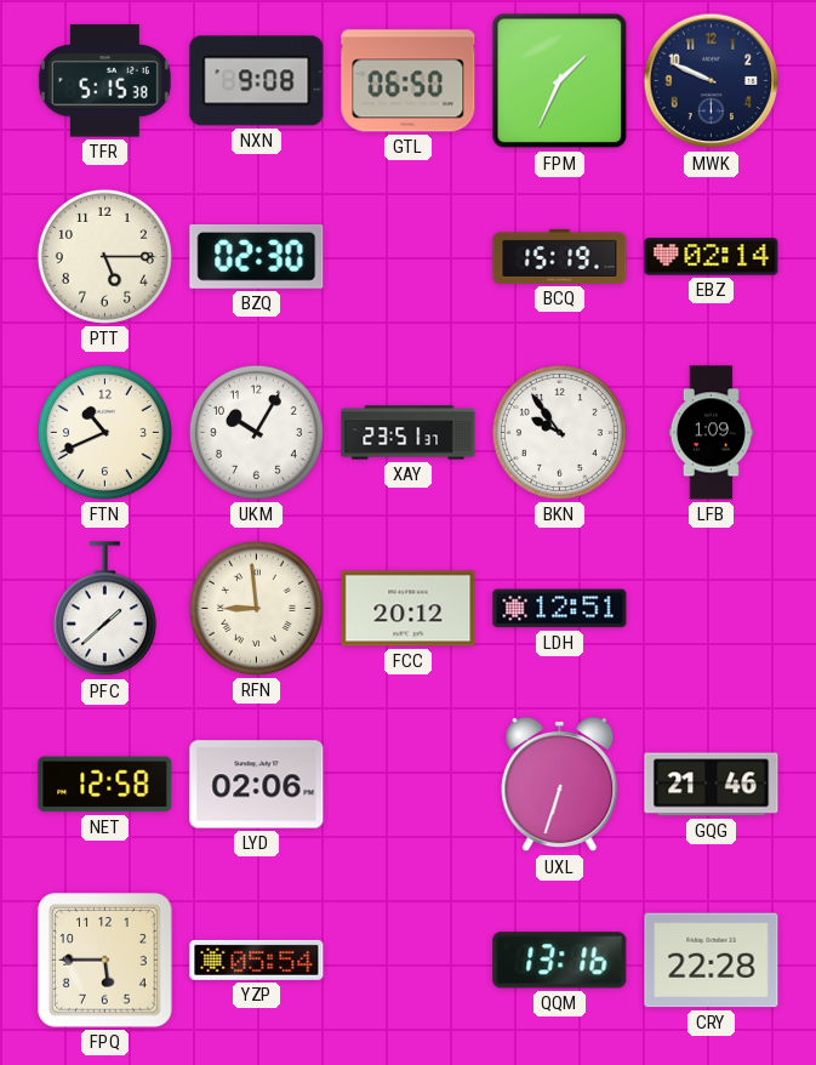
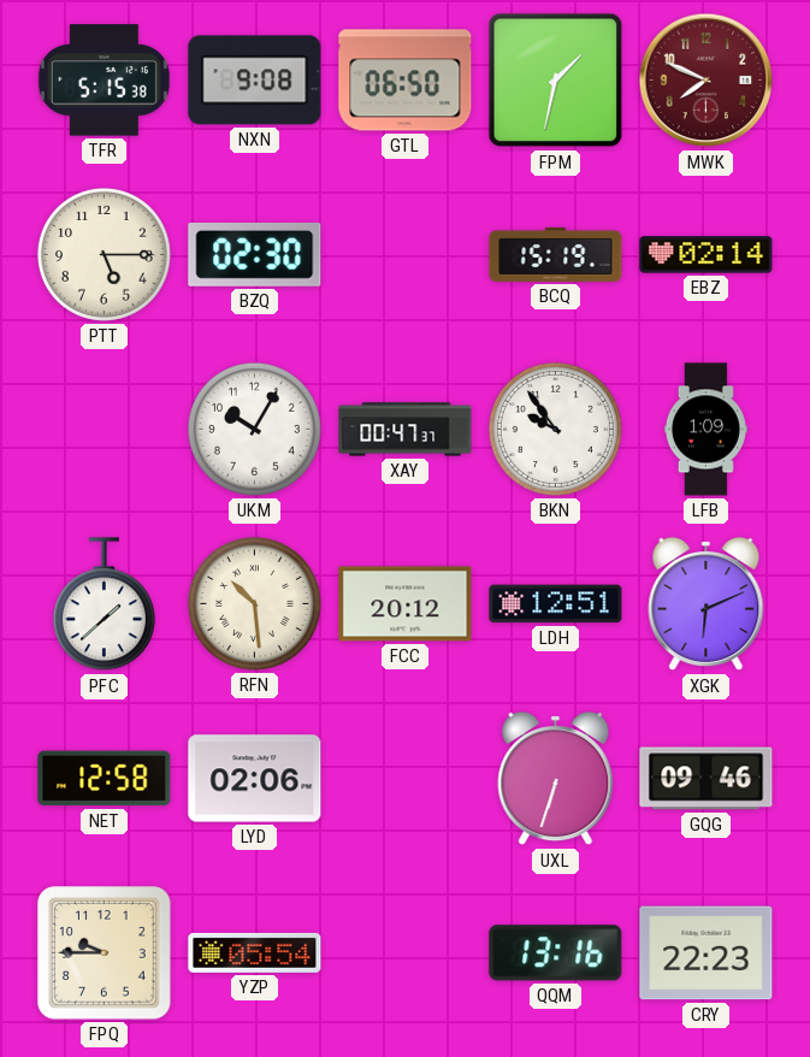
FPM: 1:34 -> 1:32 (556, 81)
MWK: 9:49 -> 7:49 (706, 81)
MWK dial: navy -> burgundy (706, 81)
FTN: 10:41 -> none (104, 432)
XAY: 23:51 -> 00:47 (406, 430)
RFN: 8:59 -> 10:29 (254, 603)
XGK: none -> 6:11 (706, 604)
GQG: 21:46 -> 09:46 (706, 779)
FPQ: 5:45 -> 9:45 (105, 953)
CRY: 22:28 -> 22:23 (706, 953)
